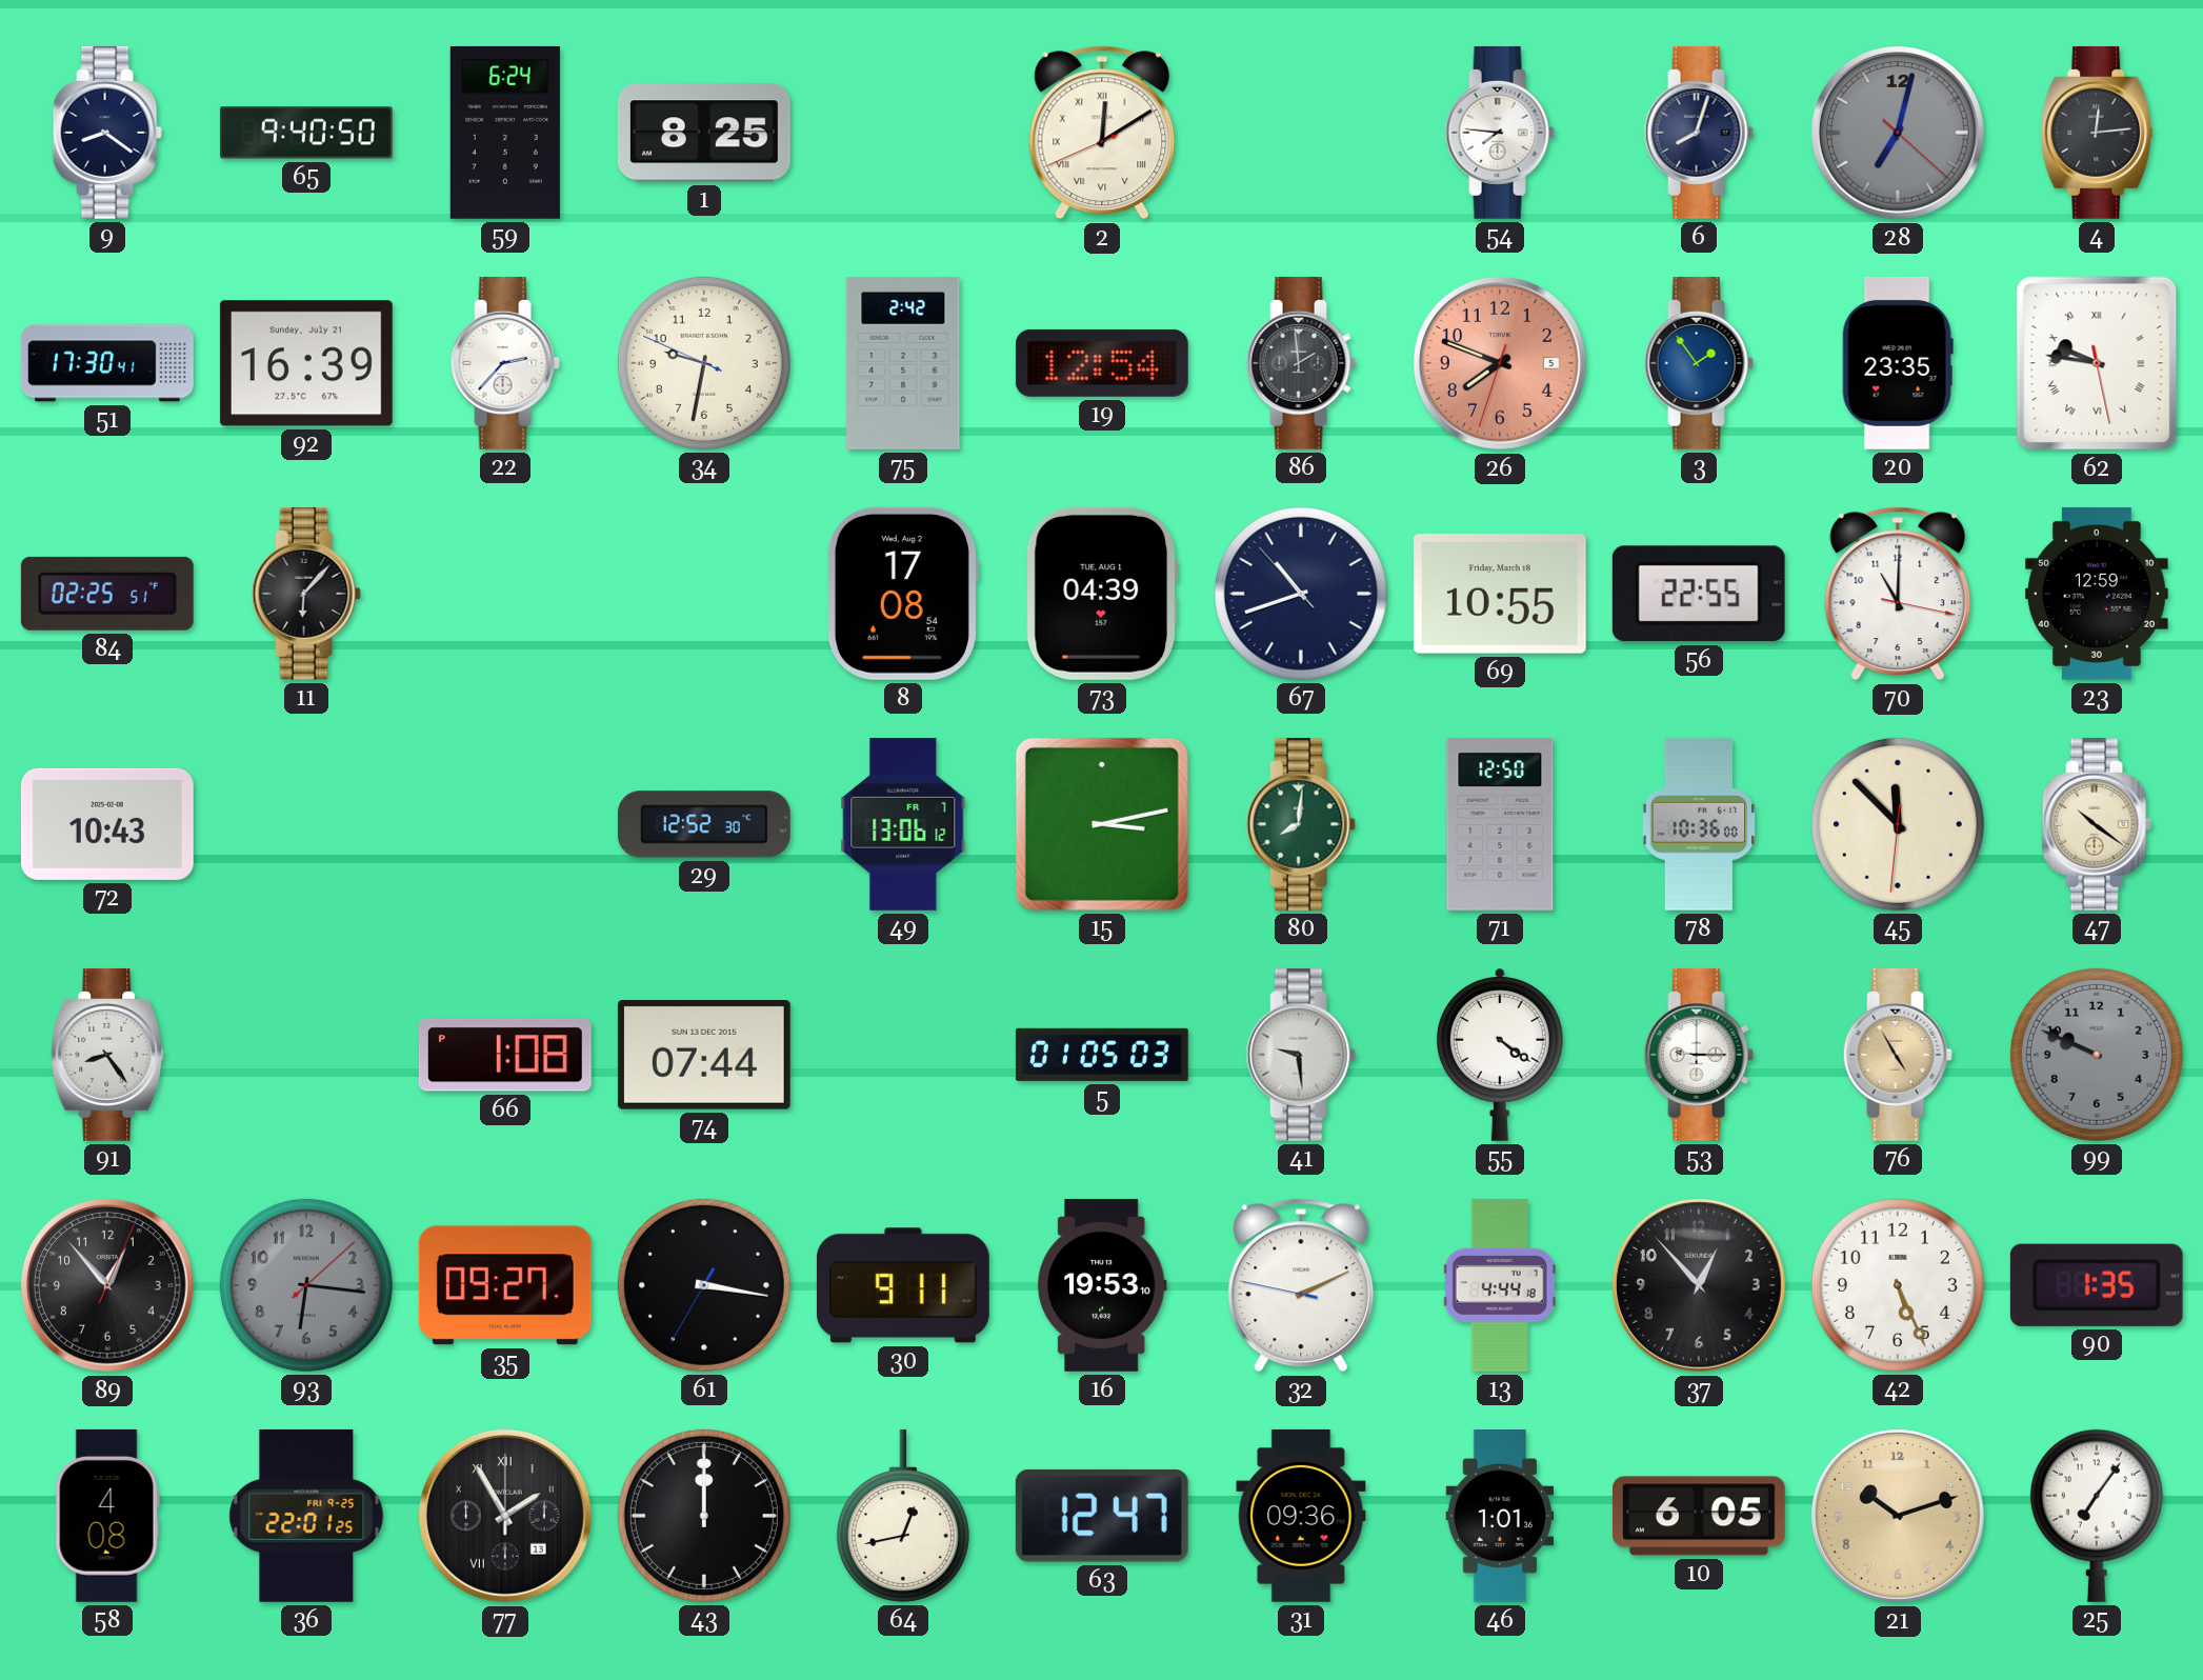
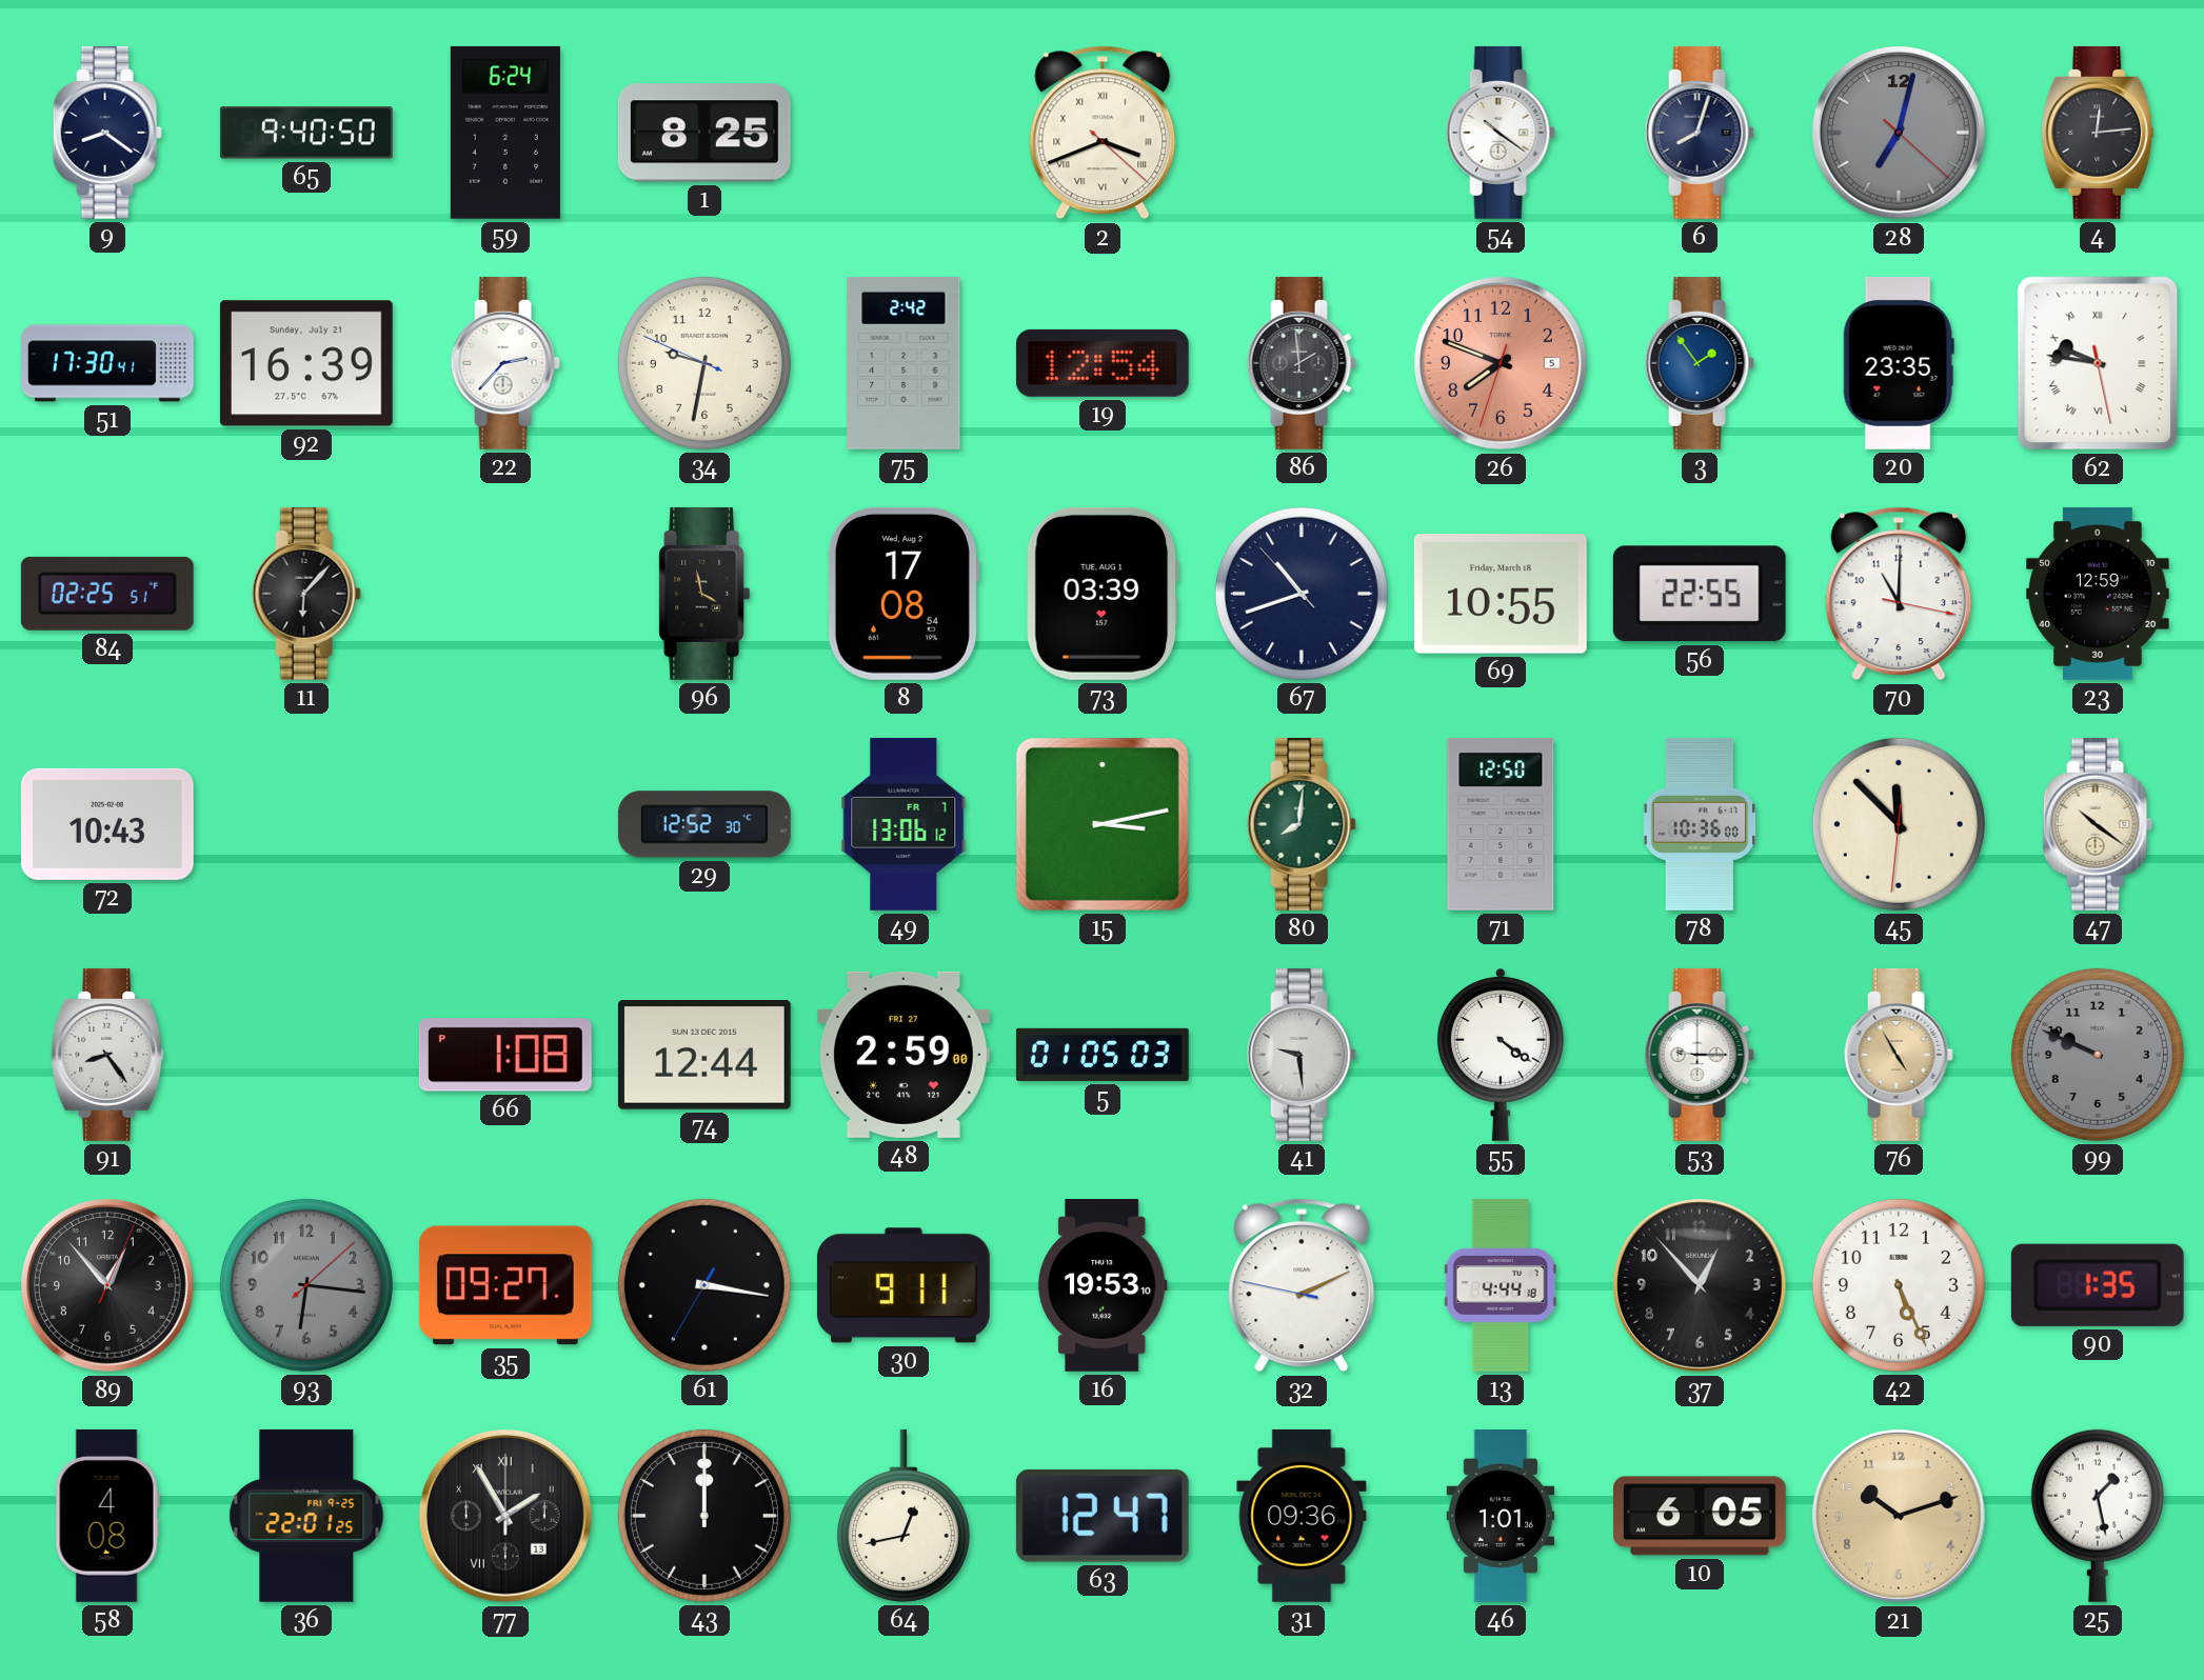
2: 12:09 -> 3:41 (1103, 133)
54: 7:46 -> 10:21 (1501, 133)
96: none -> 3:58 (704, 594)
73: 04:39 -> 03:39 (1103, 594)
74: 07:44 -> 12:44 (704, 1056)
48: none -> 2:59 (904, 1055)
25: 7:06 -> 1:28 (2098, 1516)
